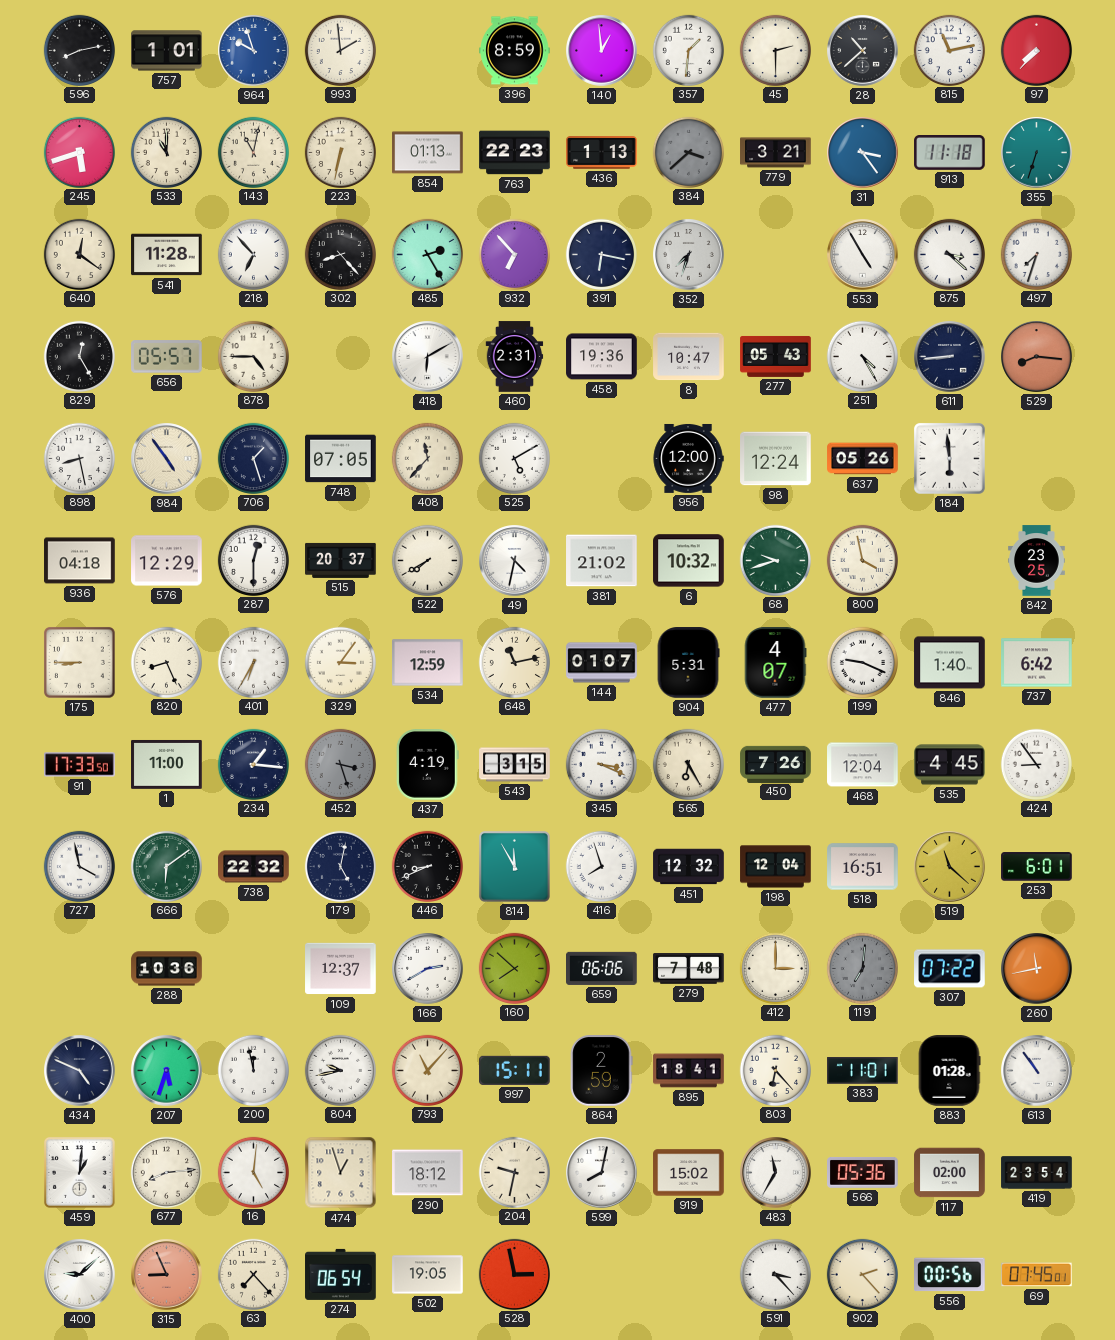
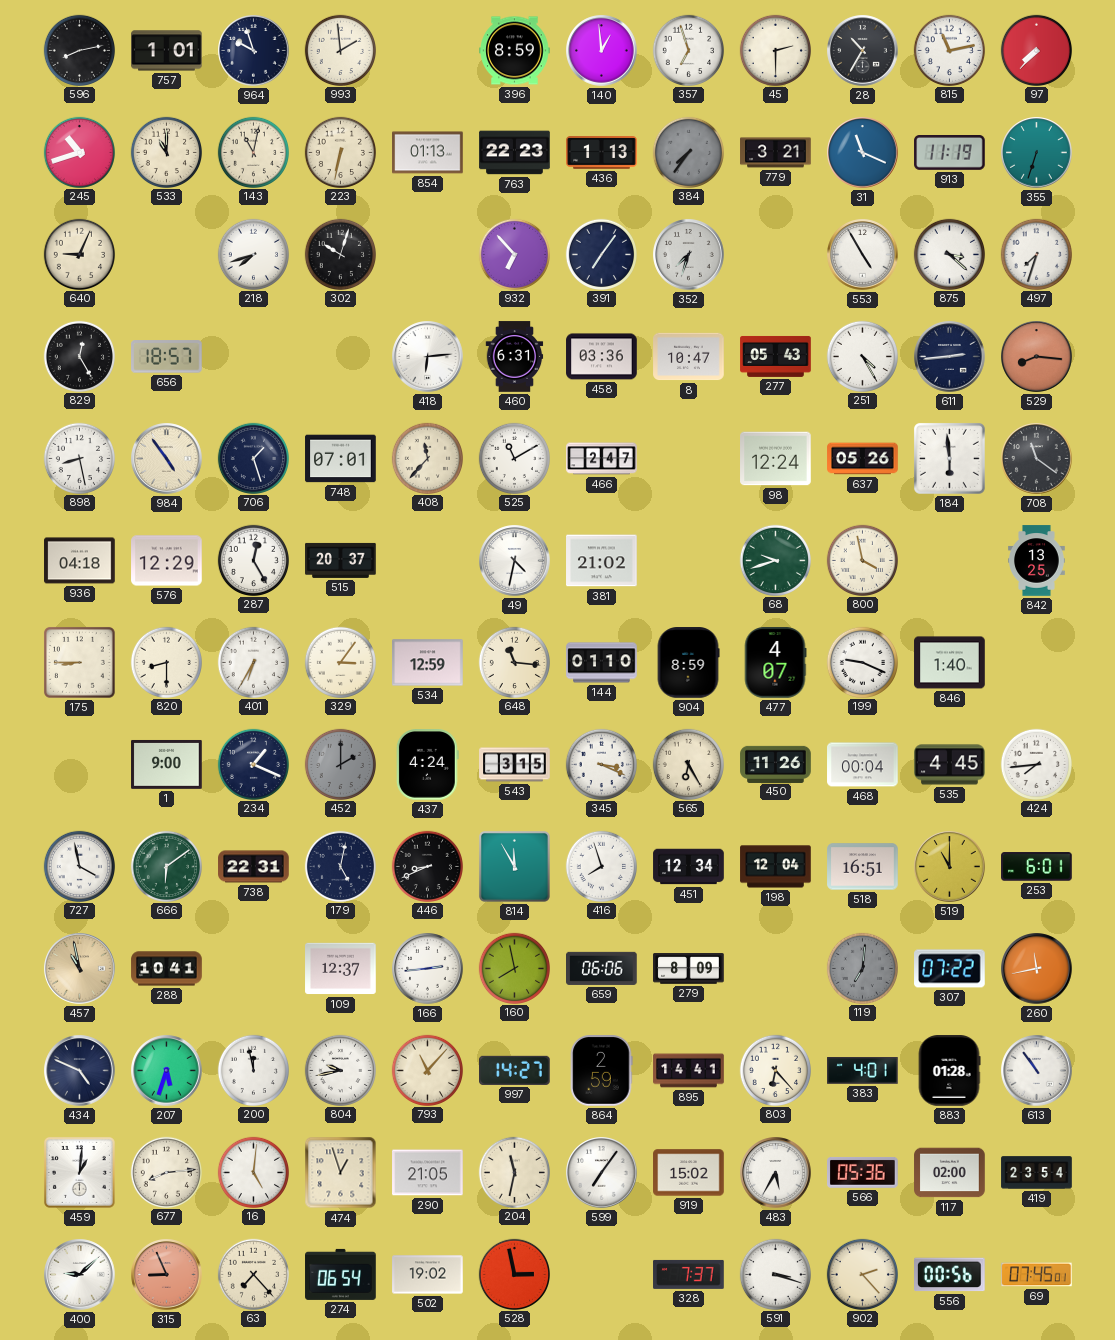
964 dial: blue -> navy (254, 51)
357: 1:31 -> 6:57 (688, 50)
28: 10:38 -> 10:35 (863, 51)
245: 5:42 -> 10:42 (79, 152)
384: 3:38 -> 7:36 (688, 152)
31: 3:24 -> 11:19 (863, 153)
913: 11:18 -> 11:19 (950, 153)
640: 12:21 -> 9:04 (79, 254)
541: 11:28 -> none (167, 255)
218: 6:53 -> 7:42 (253, 254)
302: 8:23 -> 10:03 (340, 254)
485: 2:25 -> none (427, 254)
391: 6:17 -> 7:06 (601, 254)
656: 05:57 -> 18:57 (167, 357)
878: 4:45 -> none (253, 356)
418: 6:10 -> 6:14 (428, 357)
460: 2:31 -> 6:31 (515, 357)
458: 19:36 -> 03:36 (602, 357)
611: 8:44 -> 2:44 (950, 357)
748: 07:05 -> 07:01 (341, 459)
525: 5:10 -> 11:10 (514, 458)
466: none -> 2:47 (602, 459)
956: 12:00 -> none (688, 458)
708: none -> 11:21 (1037, 459)
287: 12:30 -> 12:25 (253, 560)
522: 7:40 -> none (427, 560)
6: 10:32 -> none (689, 561)
842: 23:25 -> 13:25 (1037, 561)
820: 8:26 -> 8:30 (166, 662)
648: 11:13 -> 11:16 (514, 662)
144: 01:07 -> 01:10 (602, 663)
904: 5:31 -> 8:59 (688, 663)
737: 6:42 -> none (1037, 663)
91: 17:33 -> none (80, 765)
1: 11:00 -> 9:00 (167, 764)
234: 1:16 -> 1:19 (253, 764)
452: 3:27 -> 2:00 (340, 764)
437: 4:19 -> 4:24 (427, 765)
450: 7:26 -> 11:26 (776, 764)
468: 12:04 -> 00:04 (863, 765)
424: 8:54 -> 7:44 (1036, 764)
738: 22:32 -> 22:31 (254, 867)
451: 12:32 -> 12:34 (689, 867)
519: 11:22 -> 11:00 (950, 867)
457: none -> 10:58 (80, 969)
288: 10:36 -> 10:41 (167, 969)
166: 2:40 -> 2:44 (428, 969)
160: 7:52 -> 7:58 (514, 968)
279: 7:48 -> 8:09 (689, 969)
412: 3:00 -> none (775, 968)
997: 15:11 -> 14:27 (515, 1070)
895: 18:41 -> 14:41 (689, 1071)
383: 11:01 -> 4:01 (863, 1071)
290: 18:12 -> 21:05 (428, 1173)
204: 9:32 -> 11:32 (514, 1172)
599: 8:02 -> 7:06 (602, 1173)
483: 11:35 -> 5:35 (776, 1173)
502: 19:05 -> 19:02 (428, 1275)
328: none -> 7:37 (689, 1274)
591: 3:23 -> 3:18 (775, 1274)
